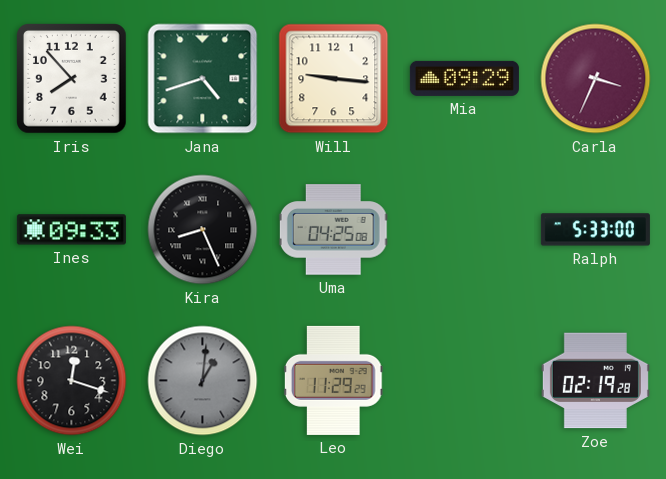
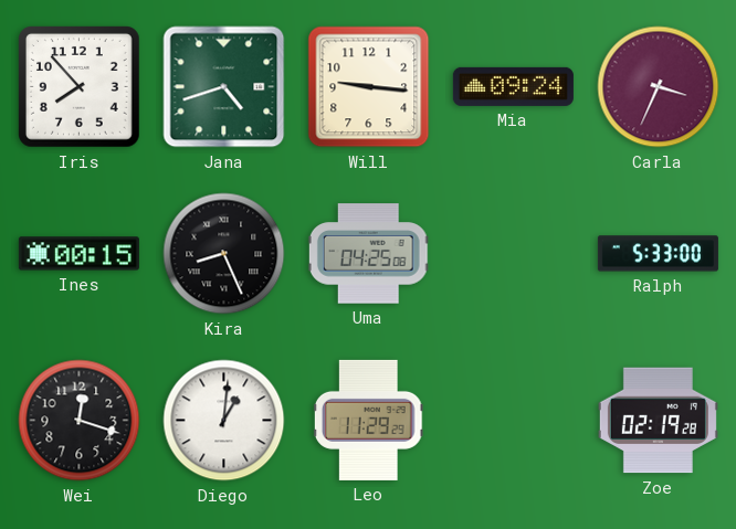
Mia: 09:29 -> 09:24 (513, 86)
Ines: 09:33 -> 00:15 (78, 254)
Diego dial: grey -> white (224, 421)
